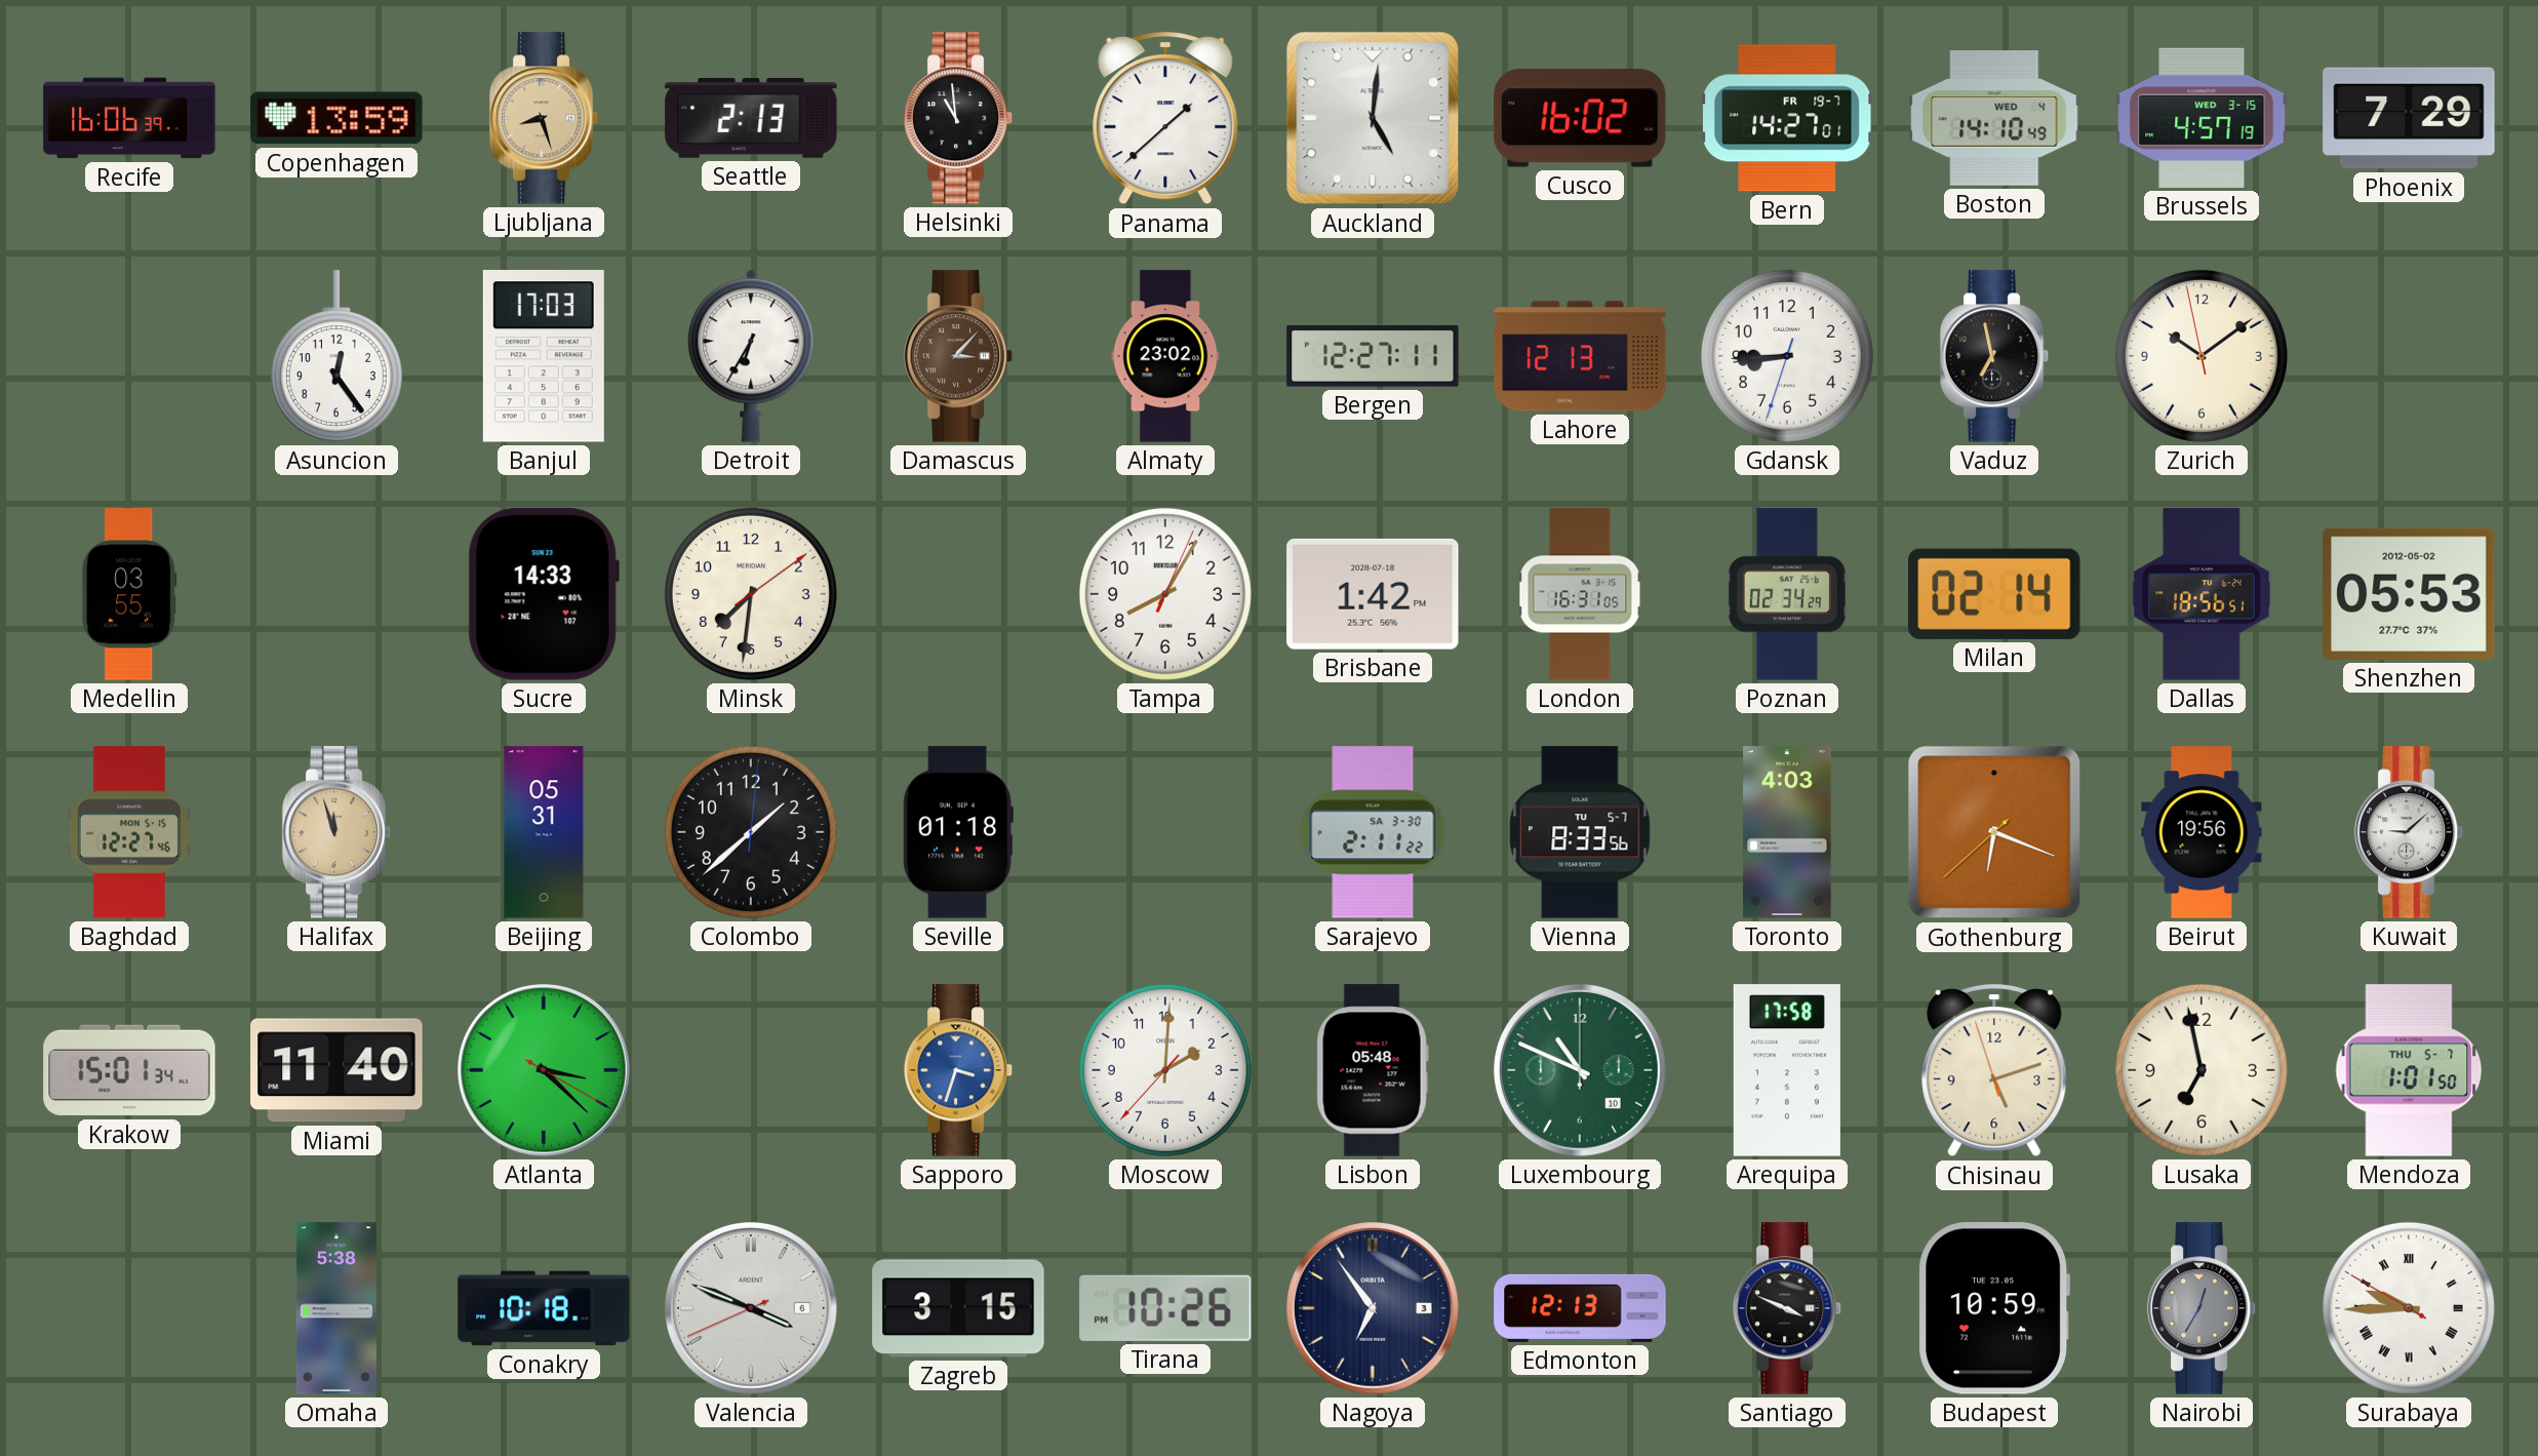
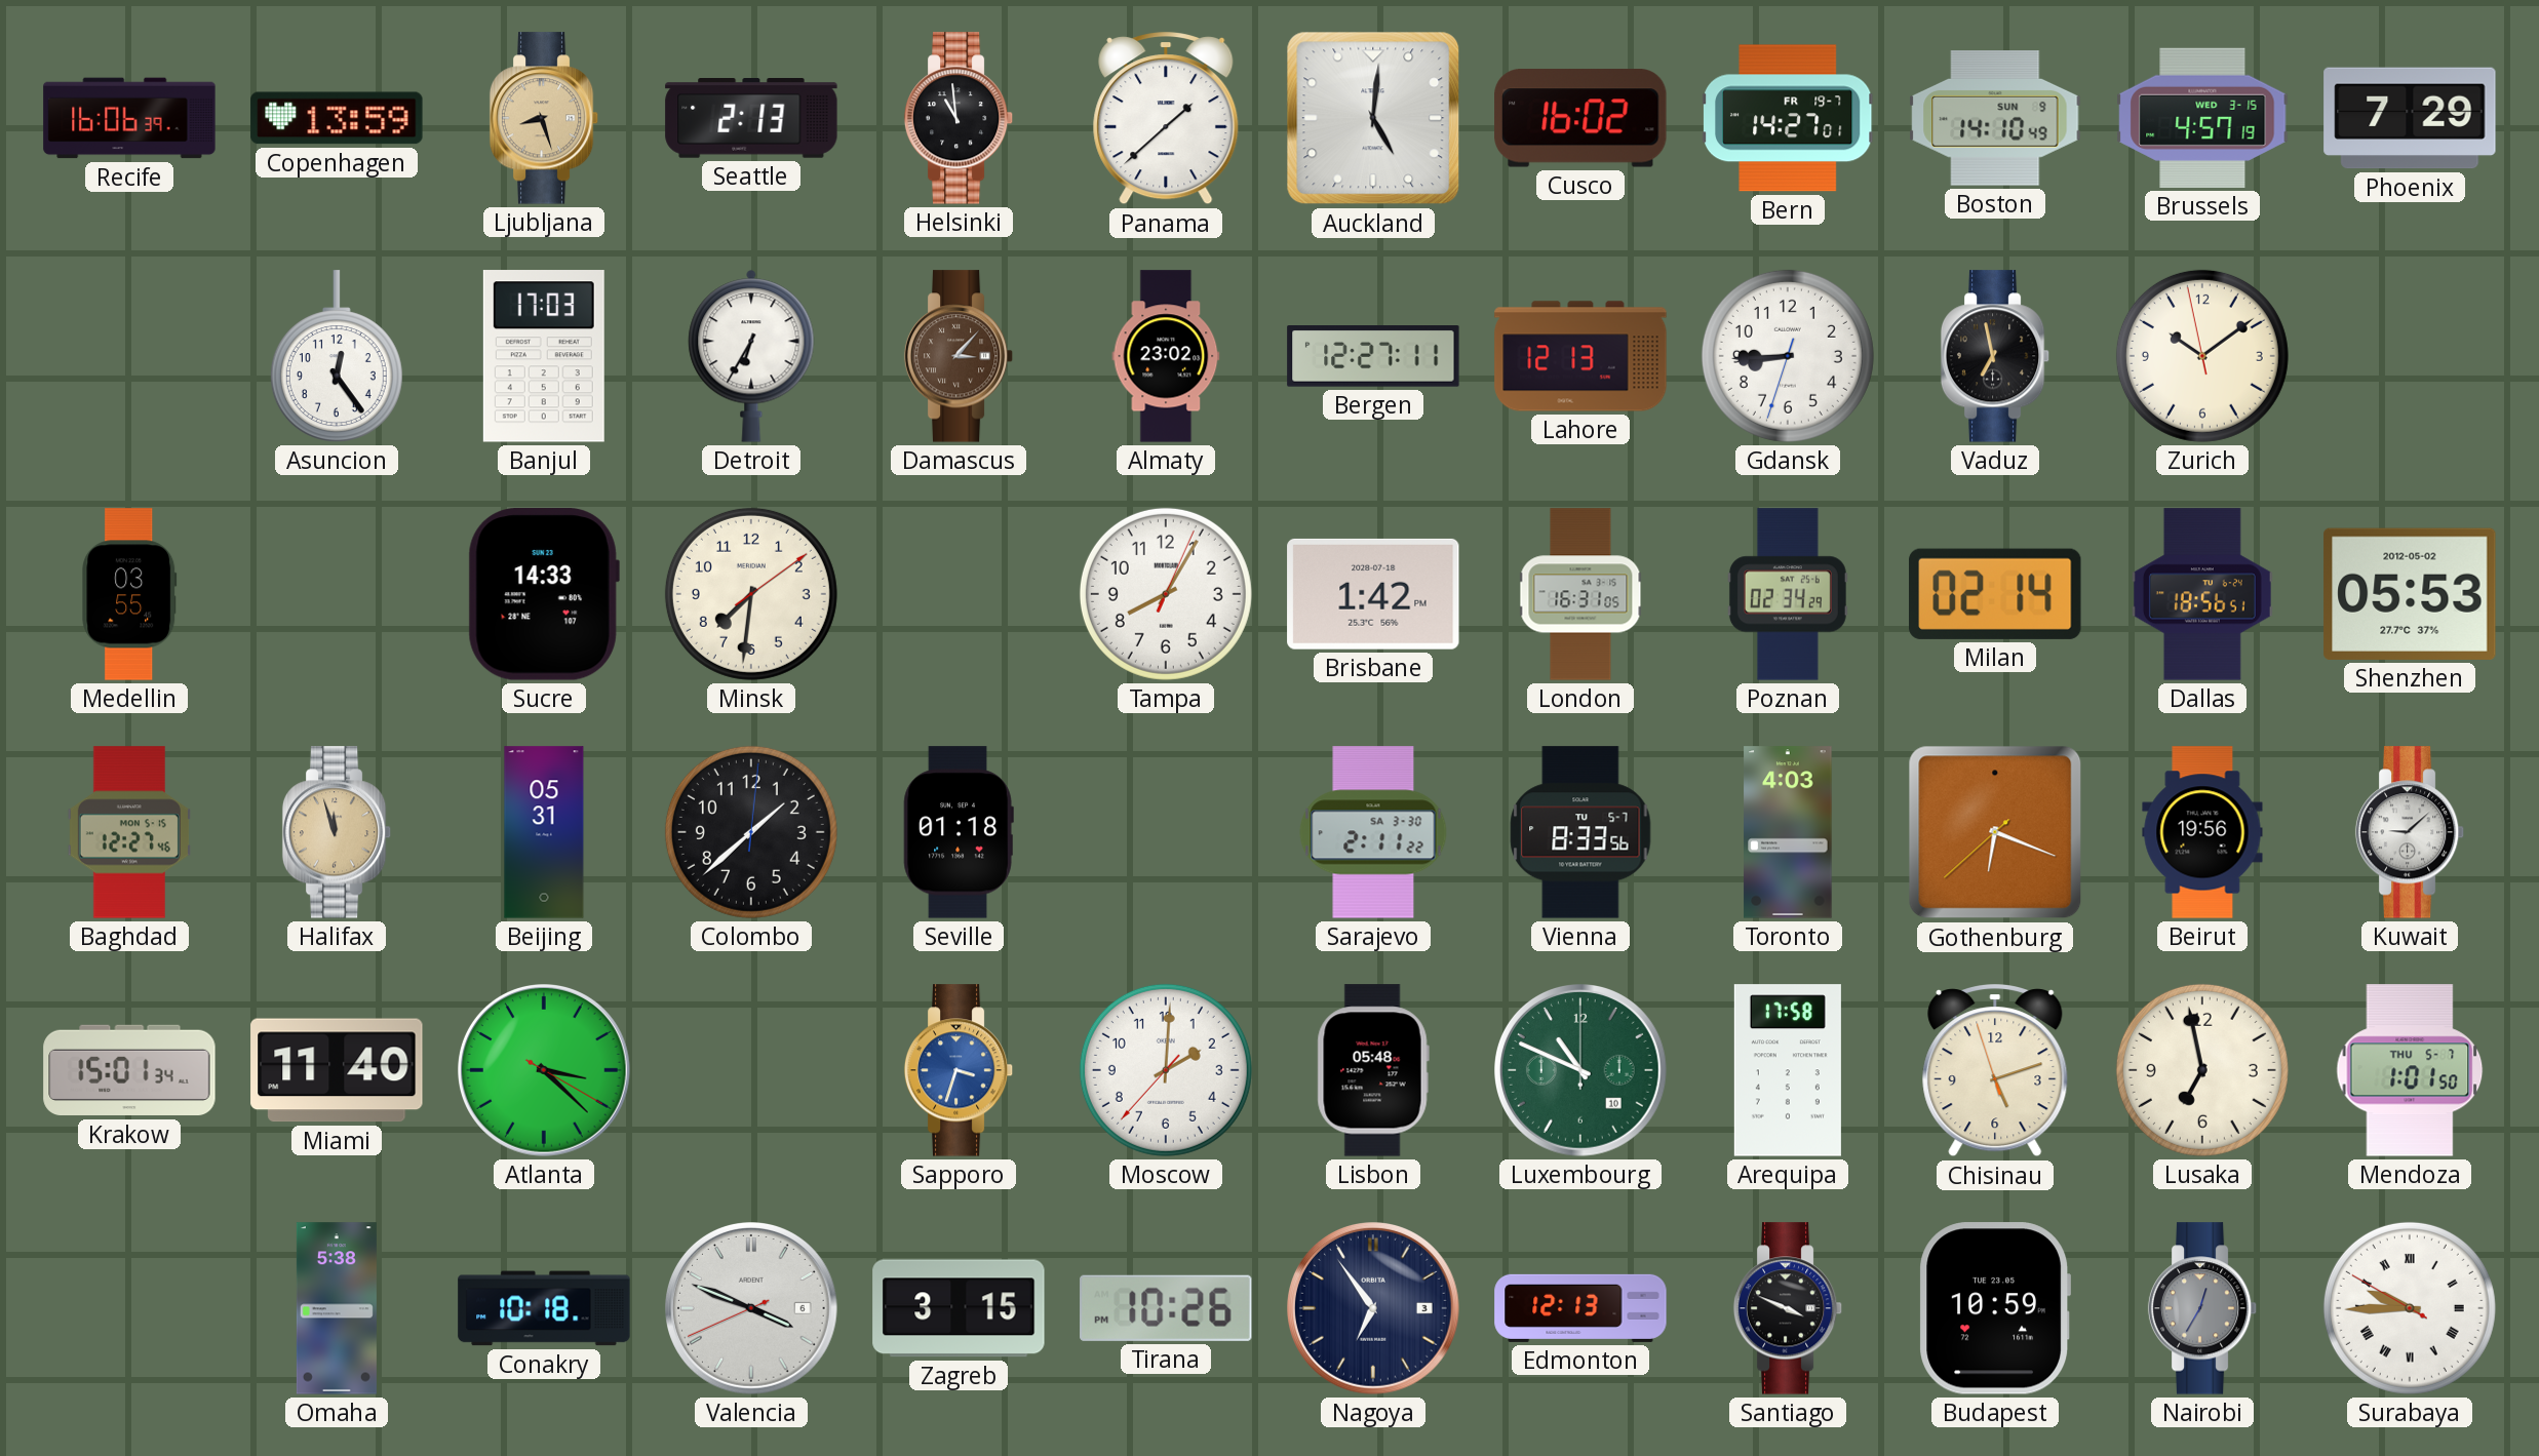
Boston date: WED 4 -> SUN 9 (1995, 118)
